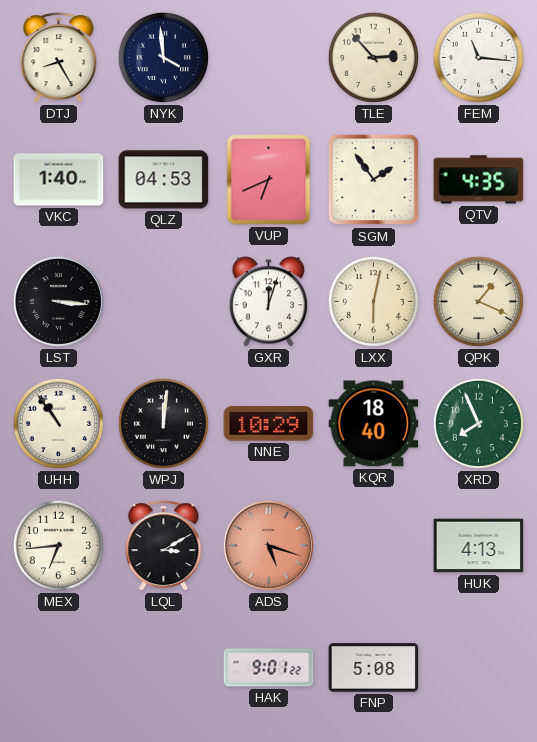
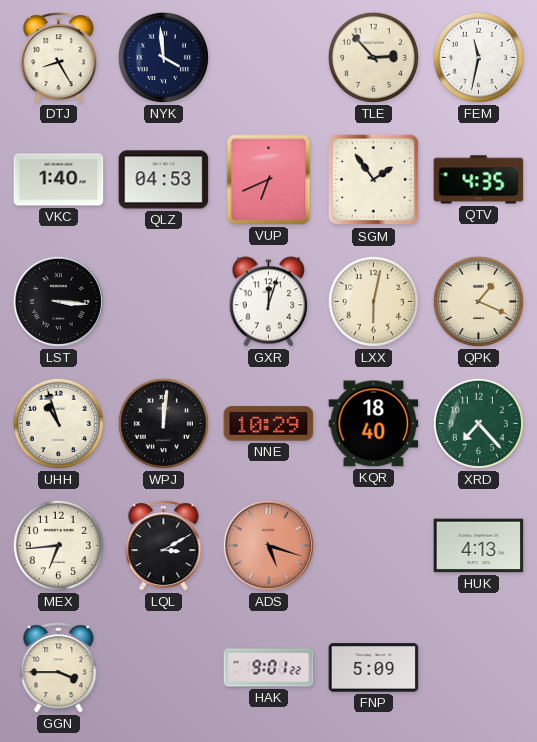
FEM: 11:16 -> 11:32 (478, 57)
UHH: 10:54 -> 10:57 (58, 423)
XRD: 7:56 -> 7:23 (478, 423)
GGN: none -> 3:45 (59, 668)
FNP: 5:08 -> 5:09 (374, 668)
